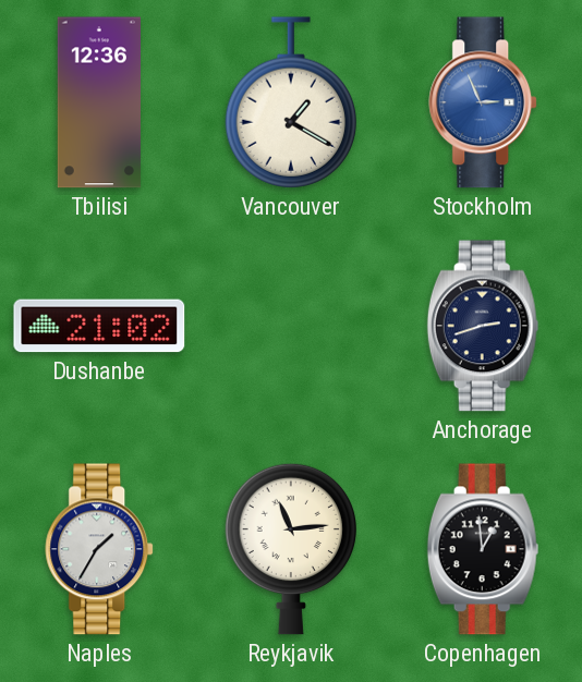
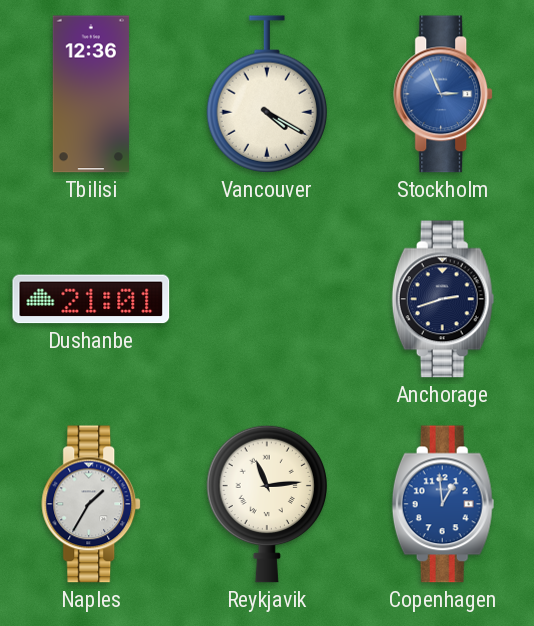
Vancouver: 1:20 -> 4:20 (266, 94)
Dushanbe: 21:02 -> 21:01 (91, 299)
Copenhagen dial: black -> blue (443, 504)
